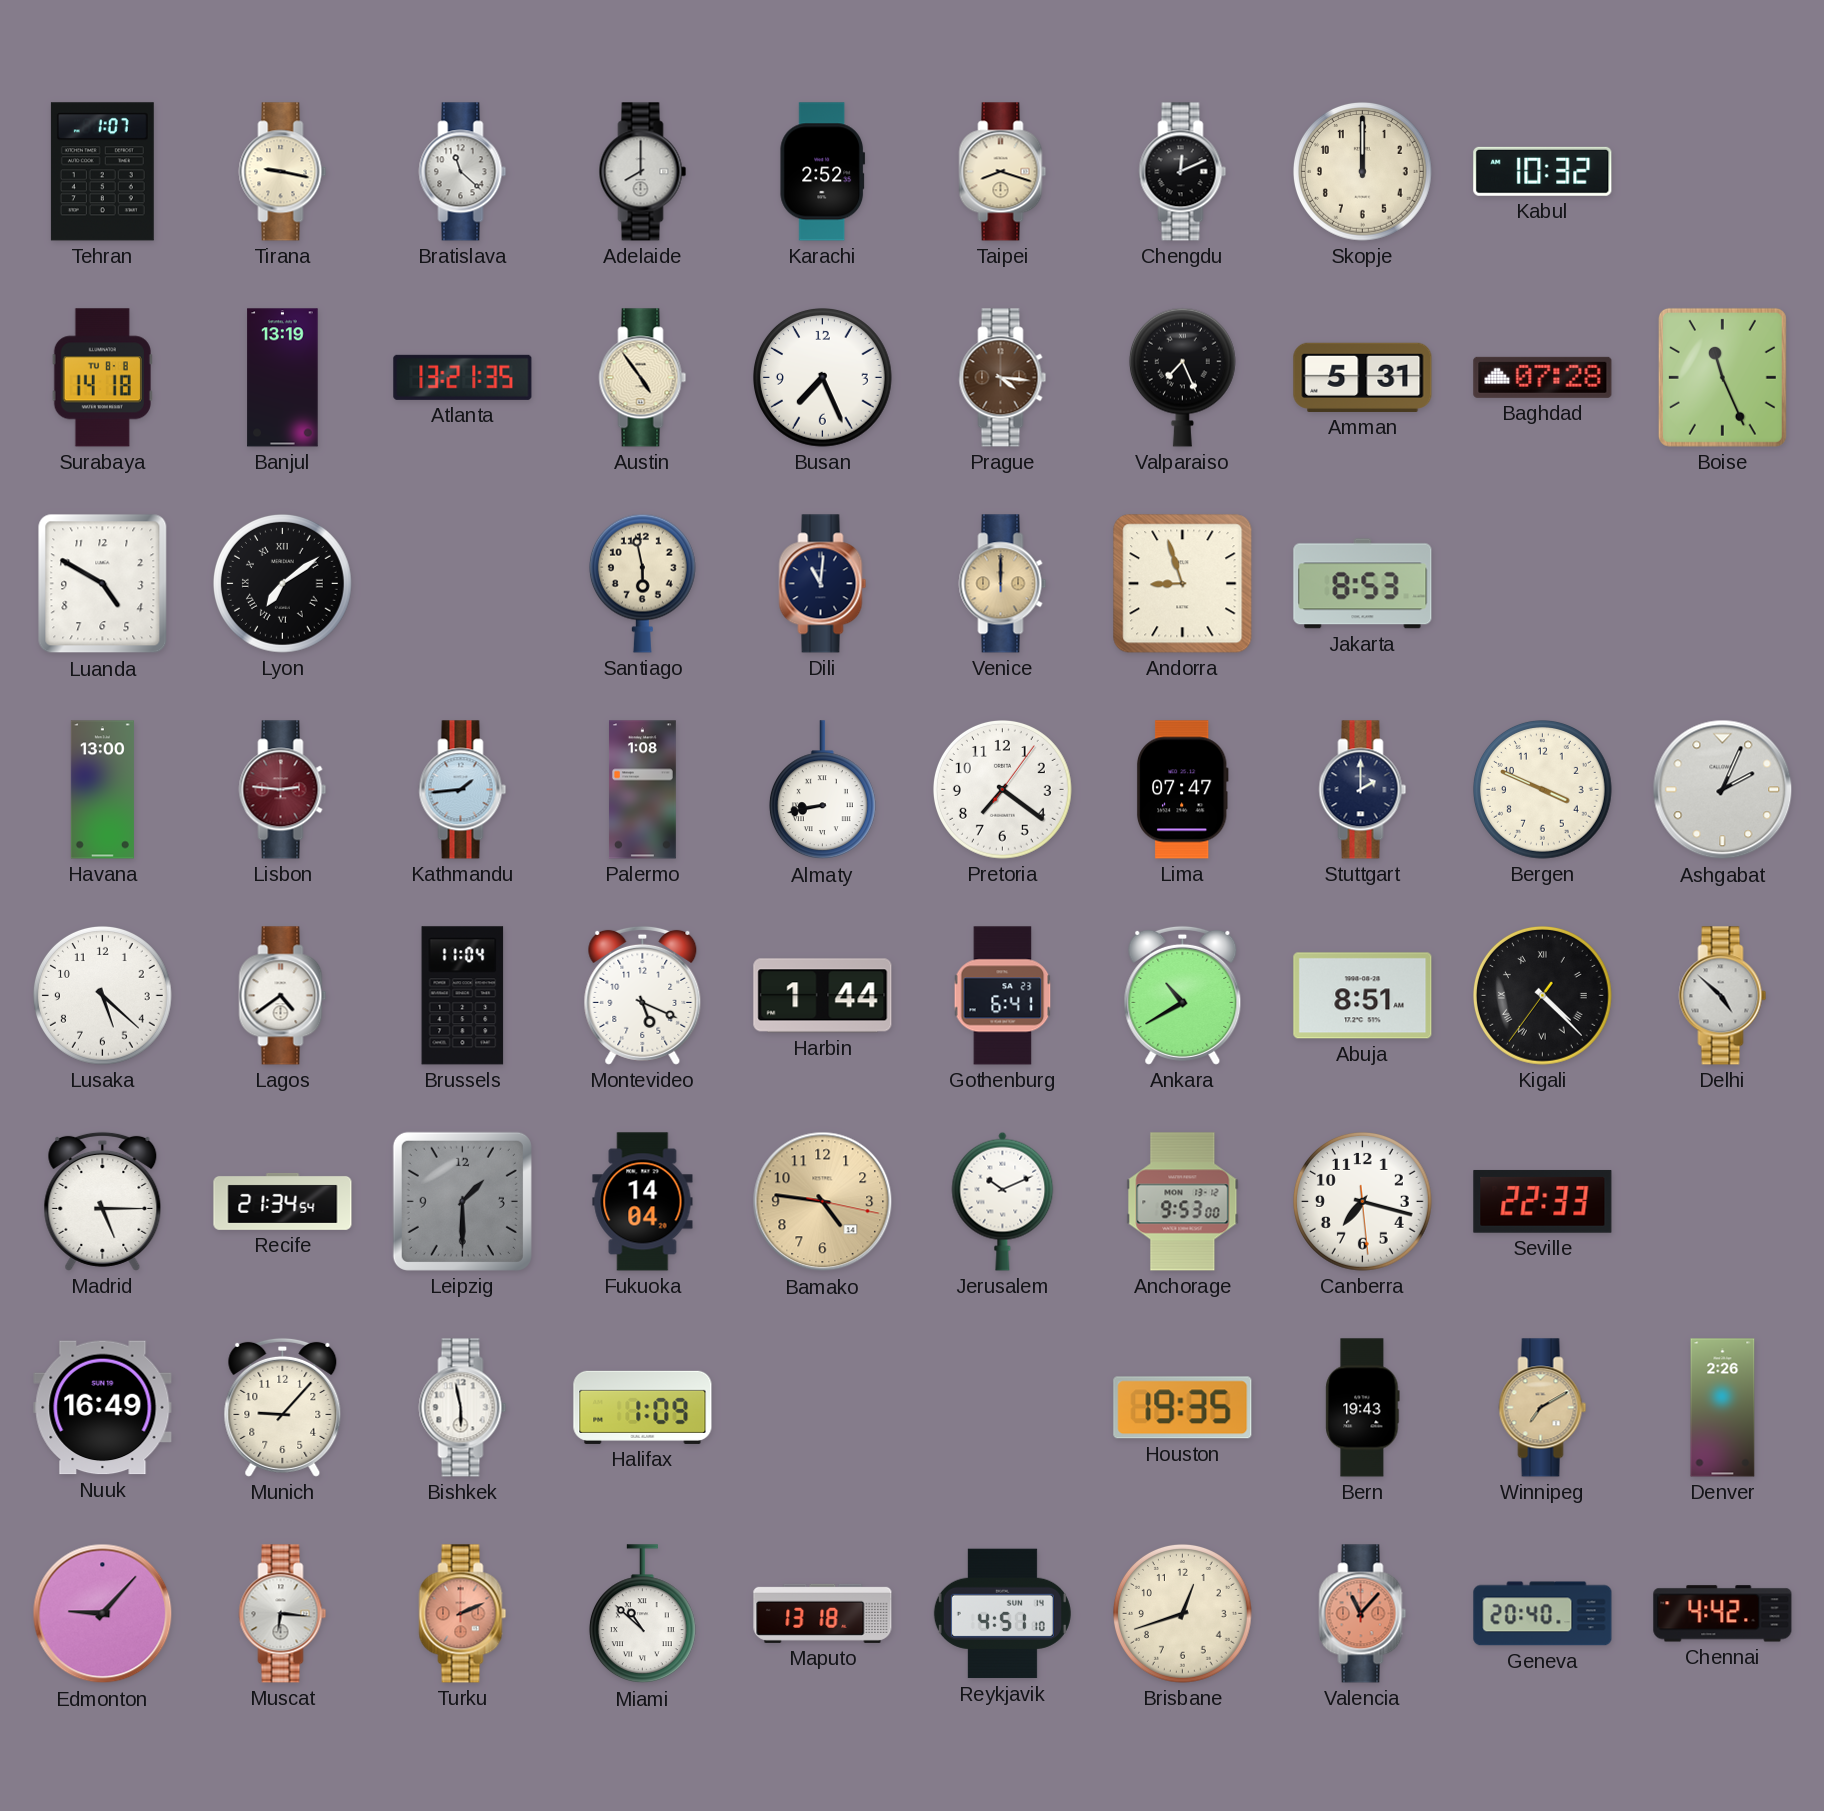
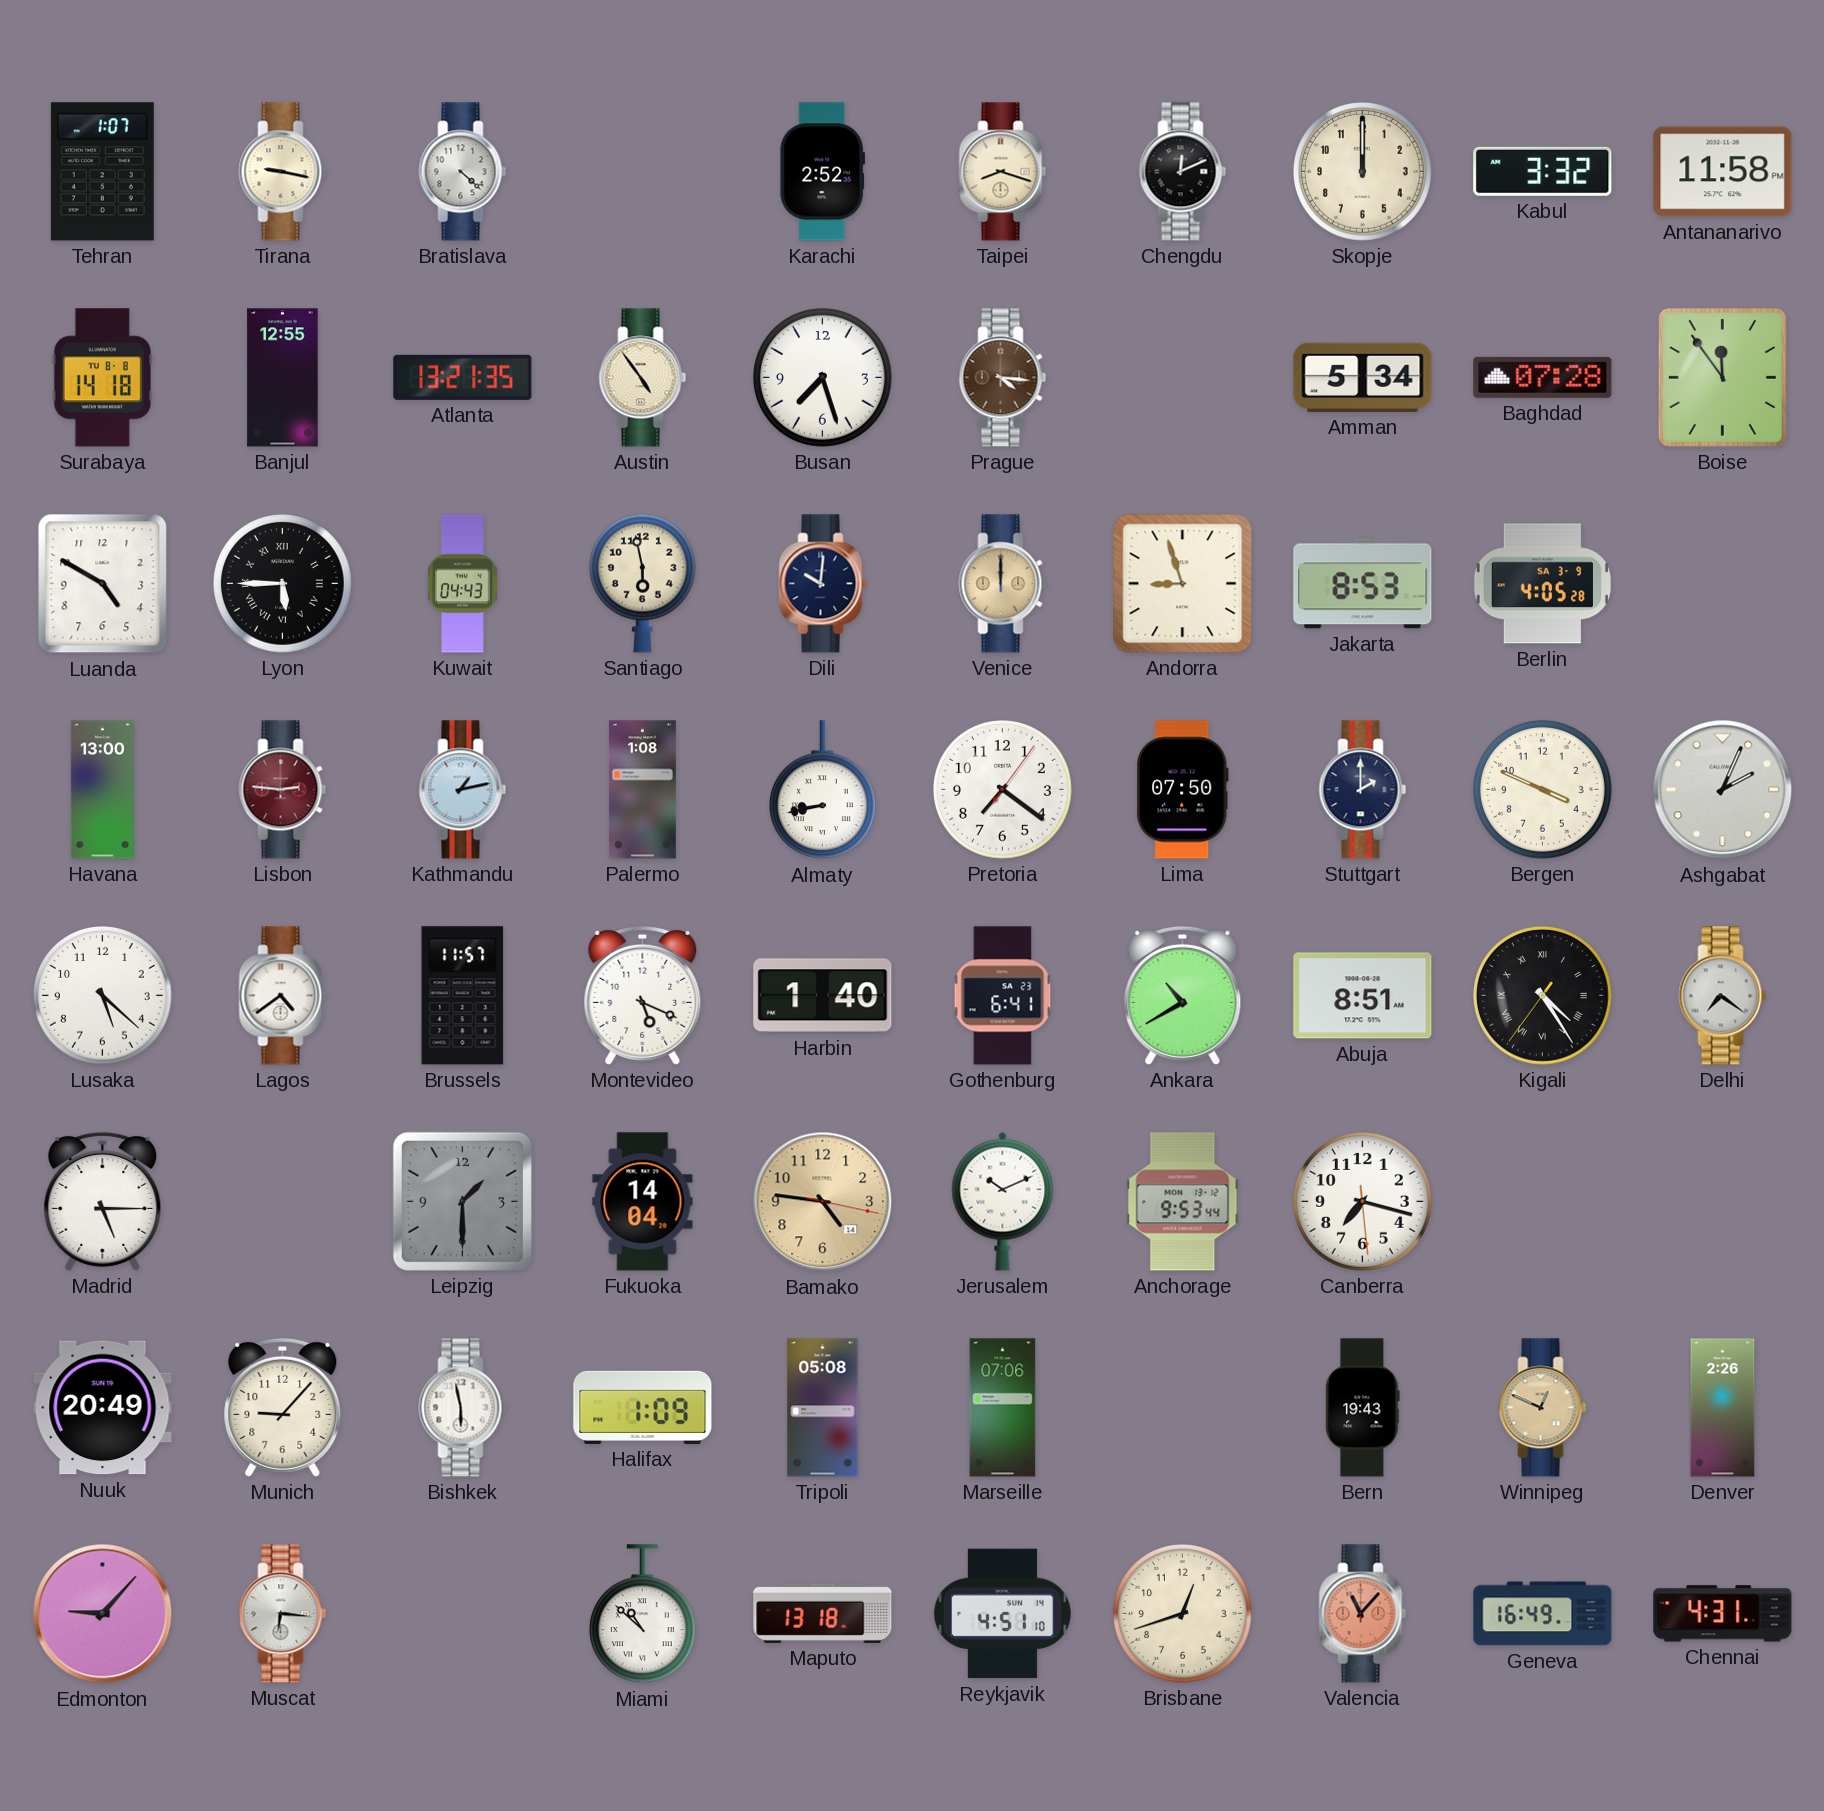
Bratislava: 11:22 -> 4:22 (463, 172)
Adelaide: 8:00 -> none (643, 172)
Kabul: 10:32 -> 3:32 (1543, 171)
Antananarivo: none -> 11:58 (1723, 172)
Banjul: 13:19 -> 12:55 (283, 378)
Busan: 7:26 -> 7:27 (823, 378)
Valparaiso: 7:26 -> none (1182, 377)
Amman: 5:31 -> 5:34 (1363, 377)
Boise: 11:26 -> 11:54 (1722, 377)
Lyon: 7:09 -> 5:45 (283, 584)
Kuwait: none -> 04:43 (462, 584)
Dili: 11:01 -> 10:01 (823, 584)
Berlin: none -> 4:05 (1542, 584)
Kathmandu: 1:44 -> 1:13 (463, 790)
Lima: 07:47 -> 07:50 (1182, 790)
Brussels: 11:04 -> 11:57 (463, 996)
Harbin: 1:44 -> 1:40 (823, 996)
Kigali: 4:22 -> 4:24 (1543, 996)
Delhi: 4:52 -> 7:21 (1723, 996)
Recife: 21:34 -> none (283, 1201)
Anchorage: 9:53:00 -> 9:53:44 (1183, 1202)
Seville: 22:33 -> none (1543, 1201)
Nuuk: 16:49 -> 20:49 (103, 1408)
Tripoli: none -> 05:08 (823, 1408)
Marseille: none -> 07:06 (1003, 1408)
Houston: 19:35 -> none (1183, 1408)
Winnipeg: 7:10 -> 12:49 (1543, 1408)
Turku: 2:11 -> none (463, 1614)
Geneva: 20:40 -> 16:49 (1543, 1614)
Chennai: 4:42 -> 4:31 (1723, 1614)
